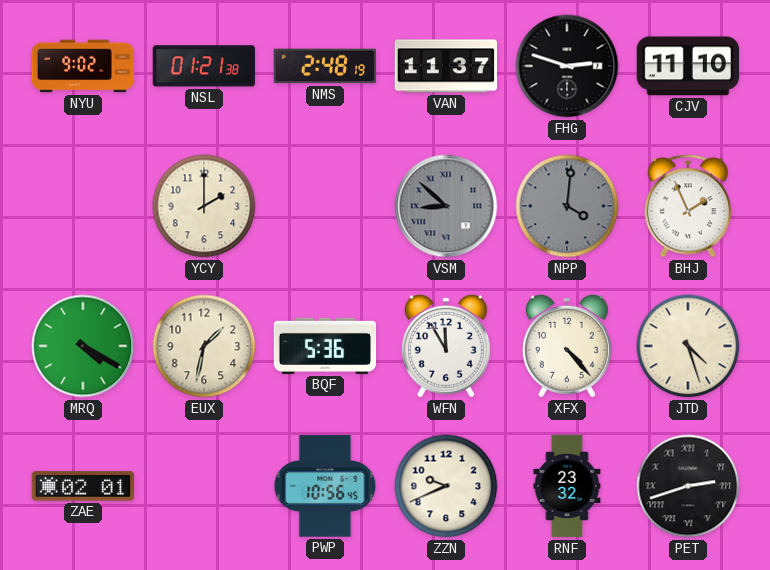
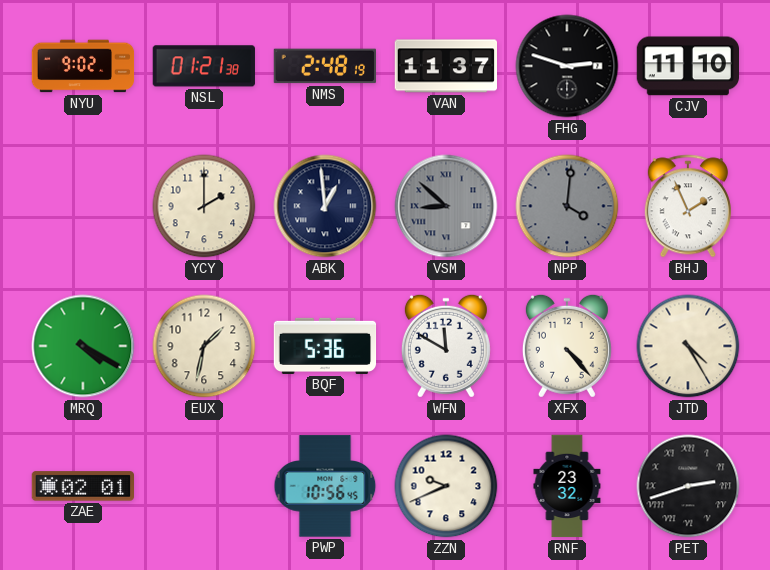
ABK: none -> 12:59 (325, 206)
WFN: 11:55 -> 11:50 (446, 346)
JTD: 4:27 -> 4:25 (688, 346)
